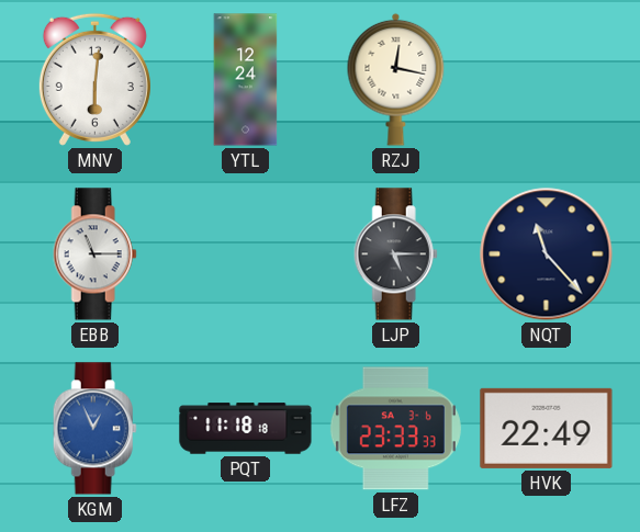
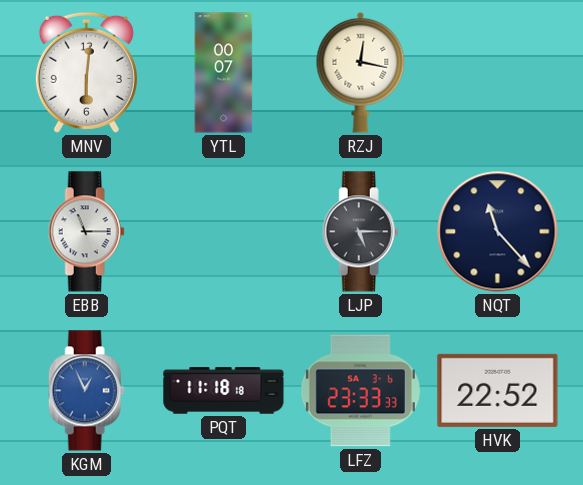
YTL: 12:24 -> 00:07 (224, 73)
HVK: 22:49 -> 22:52 (498, 390)
